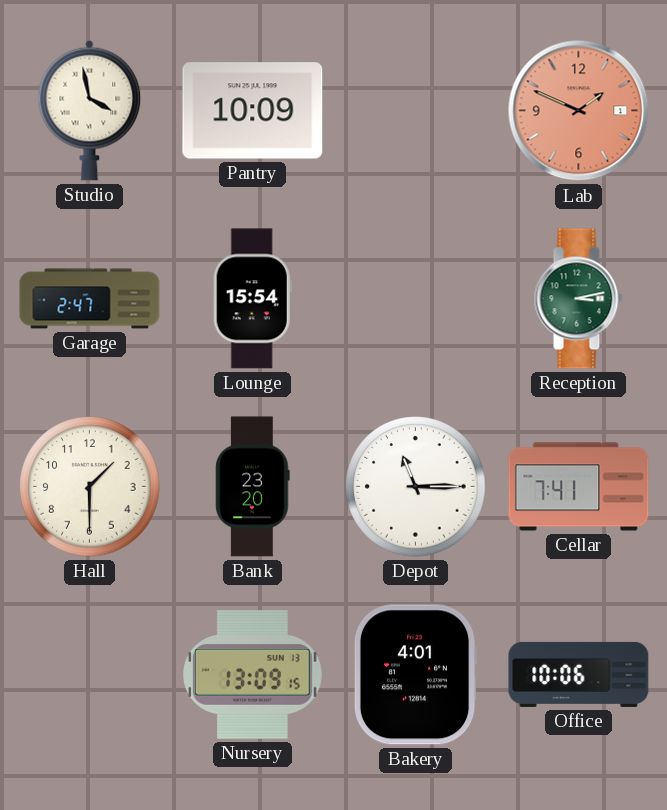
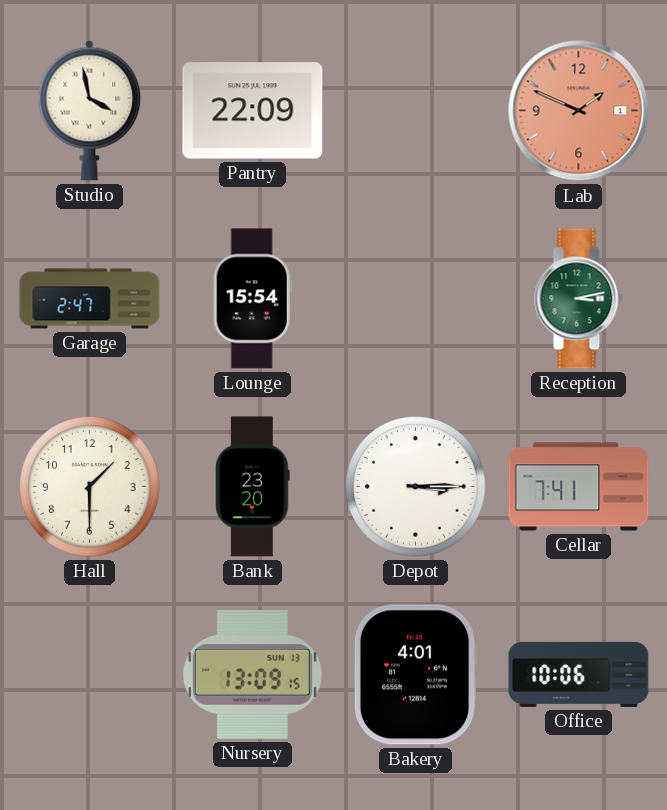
Pantry: 10:09 -> 22:09 (253, 111)
Depot: 11:15 -> 3:15 (416, 487)
